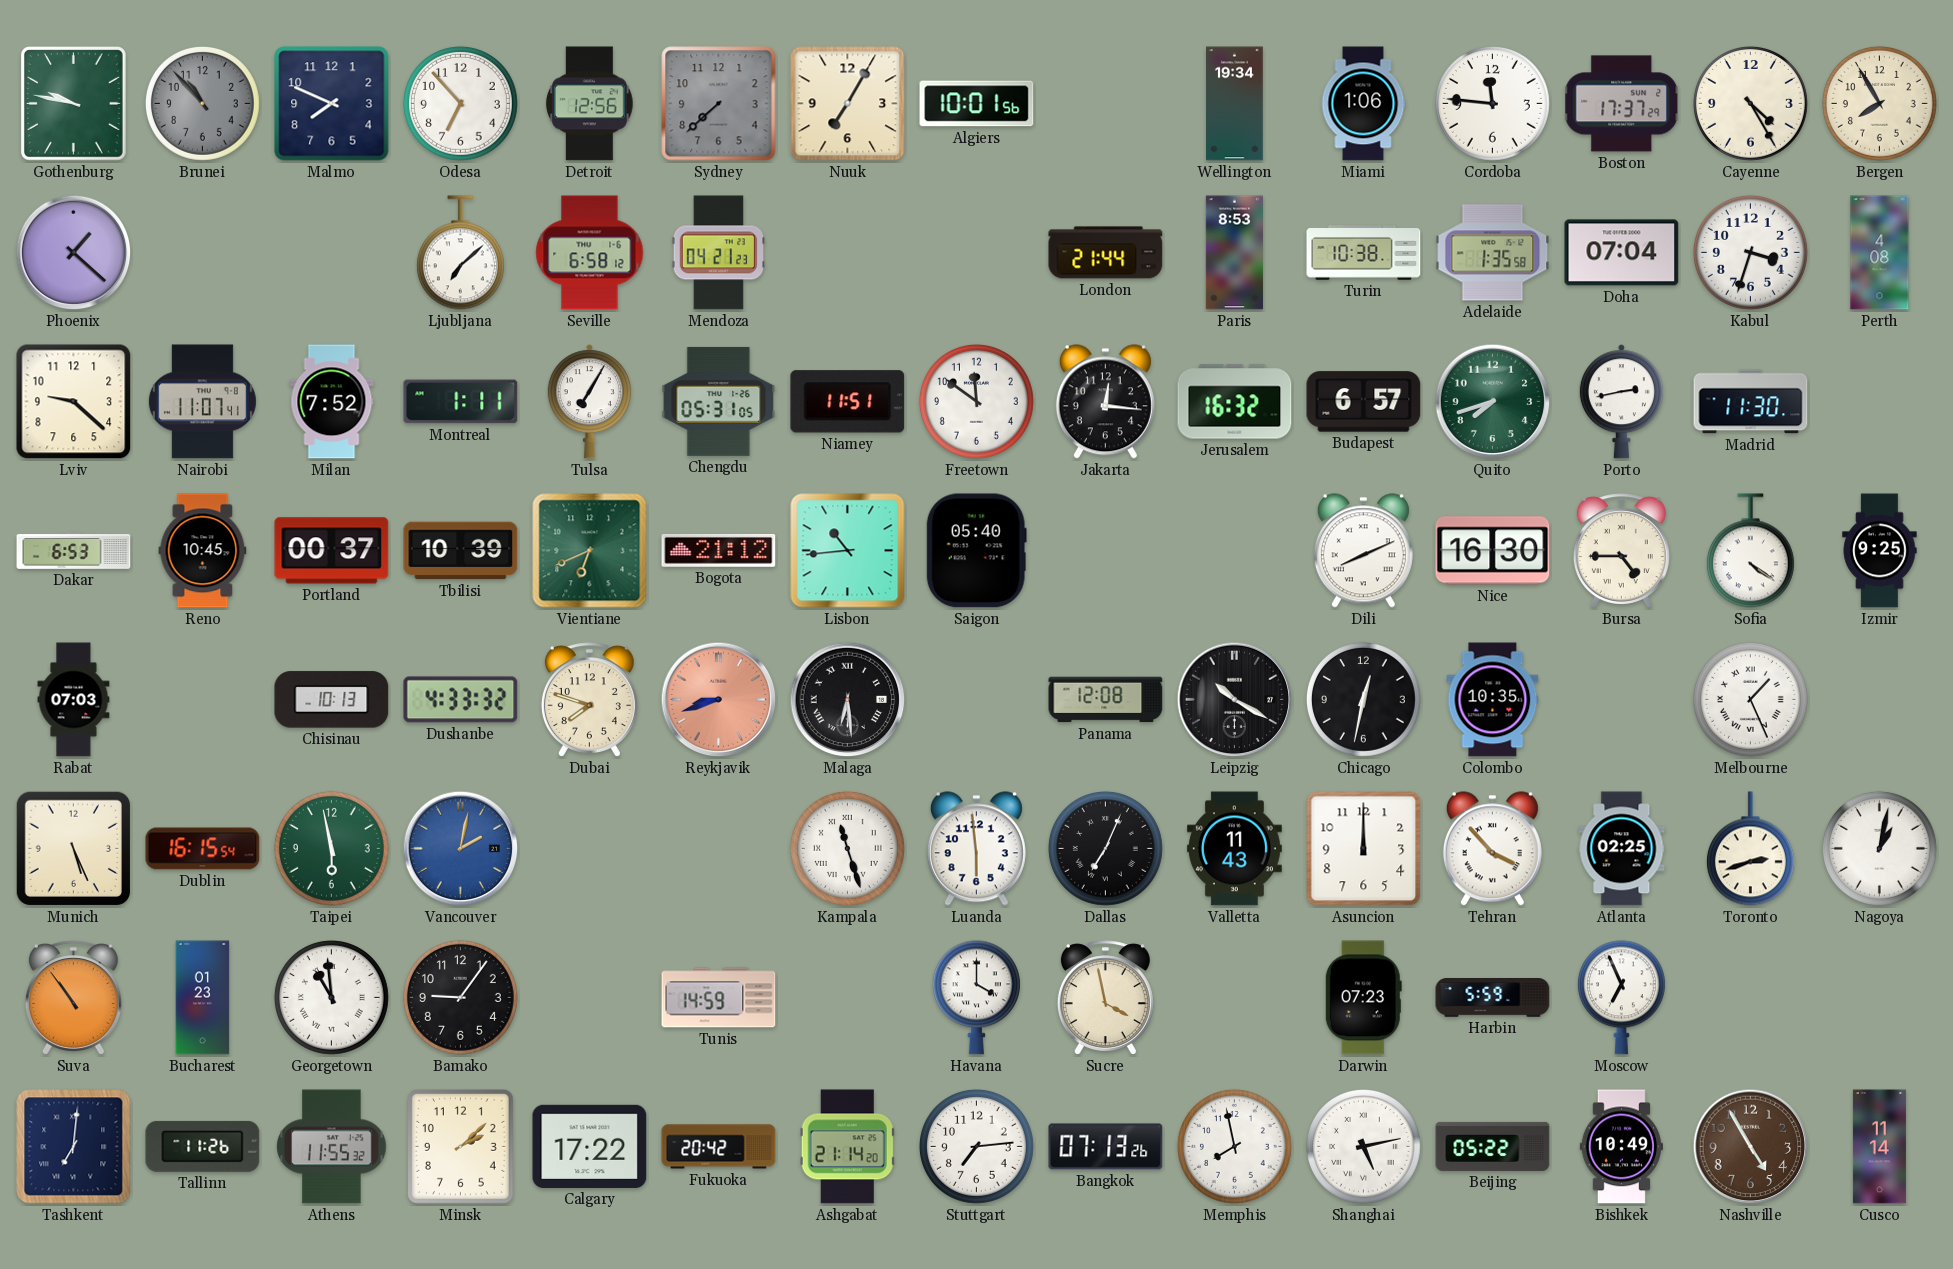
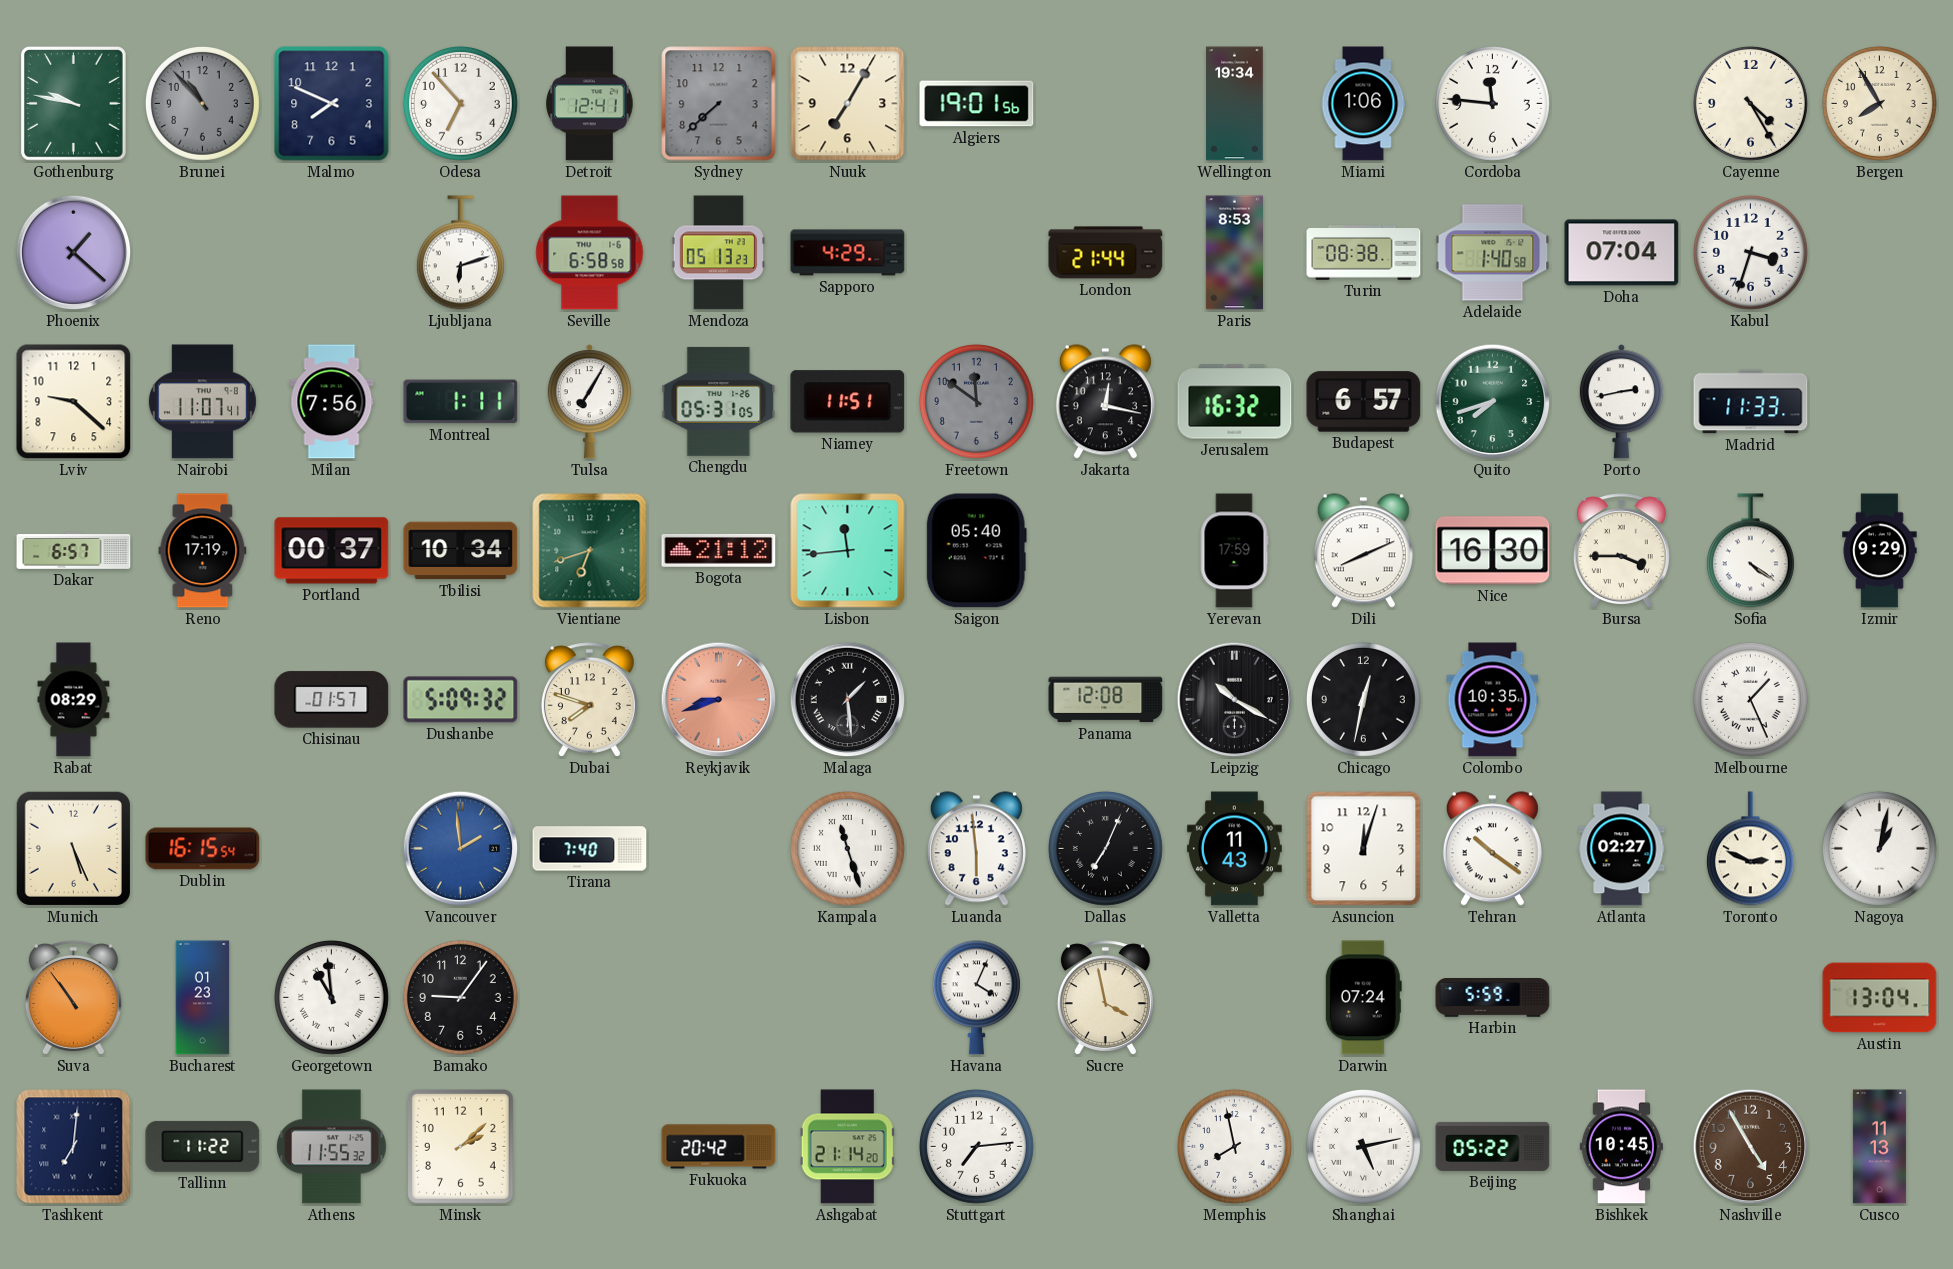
Detroit: 12:56 -> 12:41 (590, 104)
Algiers: 10:01 -> 19:01 (977, 104)
Boston: 17:37 -> none (1622, 104)
Ljubljana: 7:08 -> 6:12 (460, 253)
Seville: 6:58:12 -> 6:58:58 (590, 253)
Mendoza: 04:21 -> 05:13 (718, 253)
Sapporo: none -> 4:29 (848, 253)
Turin: 10:38 -> 08:38 (1364, 253)
Adelaide: 1:35 -> 1:40 (1493, 253)
Perth: 4:08 -> none (1880, 253)
Milan: 7:52 -> 7:56 (332, 402)
Freetown dial: white -> grey (976, 401)
Jakarta: 12:16 -> 12:17 (1105, 402)
Madrid: 11:30 -> 11:33 (1751, 402)
Dakar: 6:53 -> 6:57 (74, 551)
Reno: 10:45 -> 17:19 (203, 551)
Tbilisi: 10:39 -> 10:34 (461, 551)
Vientiane: 6:41 -> 6:42 (590, 551)
Lisbon: 10:44 -> 11:44 (848, 551)
Yerevan: none -> 17:59 (1234, 551)
Bursa: 4:45 -> 3:45 (1621, 551)
Izmir: 9:25 -> 9:29 (1880, 551)
Rabat: 07:03 -> 08:29 (74, 700)
Chisinau: 10:13 -> 01:57 (332, 700)
Dushanbe: 4:33 -> 5:09 (461, 700)
Malaga: 6:29 -> 1:29 (848, 700)
Taipei: 5:58 -> none (331, 848)
Vancouver: 2:02 -> 1:59 (461, 849)
Tirana: none -> 7:40 (590, 849)
Asuncion: 12:00 -> 12:03 (1364, 849)
Tehran: 3:53 -> 10:21 (1492, 849)
Atlanta: 02:25 -> 02:27 (1622, 849)
Toronto: 2:42 -> 2:49 (1750, 849)
Tunis: 14:59 -> none (719, 998)
Havana: 4:00 -> 4:04 (976, 998)
Darwin: 07:23 -> 07:24 (1363, 998)
Moscow: 6:56 -> none (1621, 998)
Austin: none -> 13:04 (1880, 998)
Tallinn: 11:26 -> 11:22 (203, 1146)
Calgary: 17:22 -> none (590, 1146)
Bangkok: 07:13 -> none (1106, 1147)
Bishkek: 10:49 -> 10:45 (1621, 1147)
Cusco: 11:14 -> 11:13 (1879, 1147)
